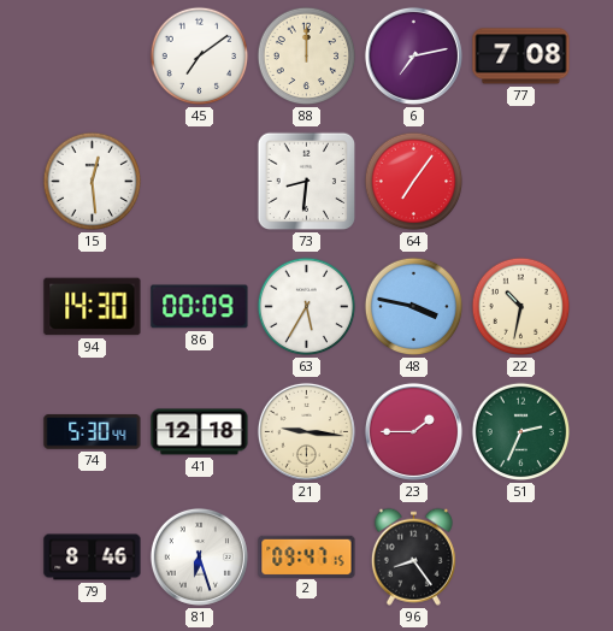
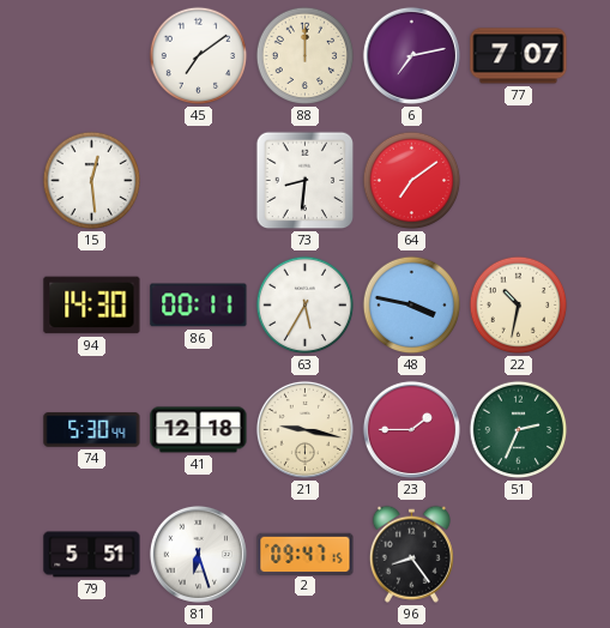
77: 7:08 -> 7:07 (519, 56)
64: 7:06 -> 7:09 (412, 181)
86: 00:09 -> 00:11 (199, 306)
21: 9:16 -> 9:17 (304, 429)
79: 8:46 -> 5:51 (92, 555)
